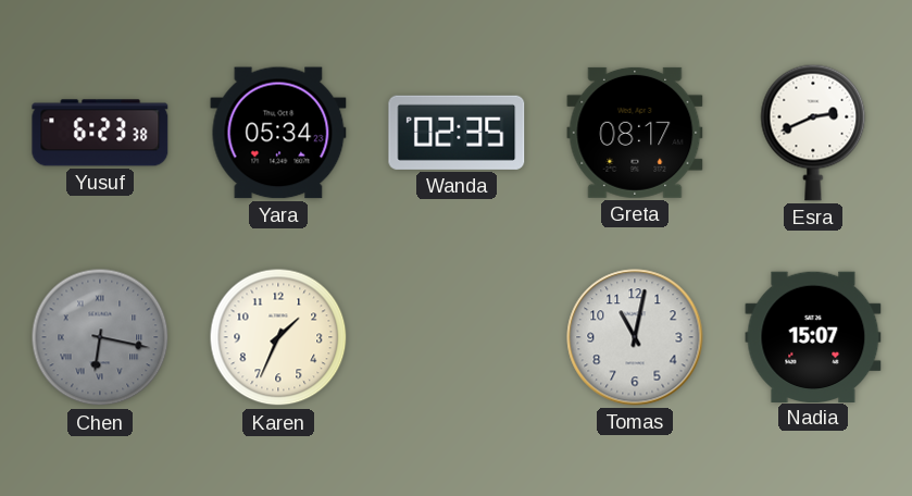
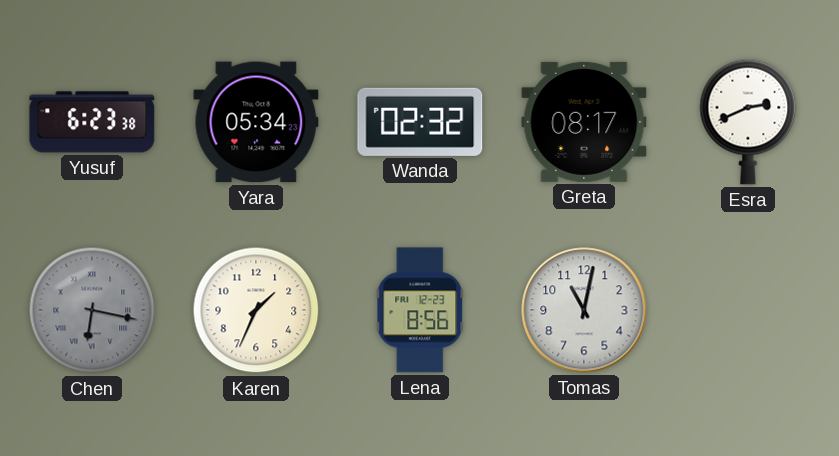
Wanda: 02:35 -> 02:32 (420, 122)
Lena: none -> 8:56 (420, 310)
Nadia: 15:07 -> none (813, 336)
